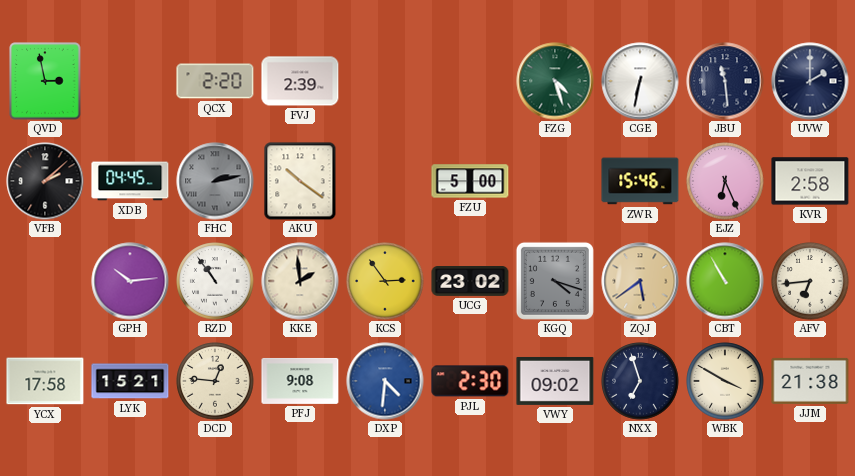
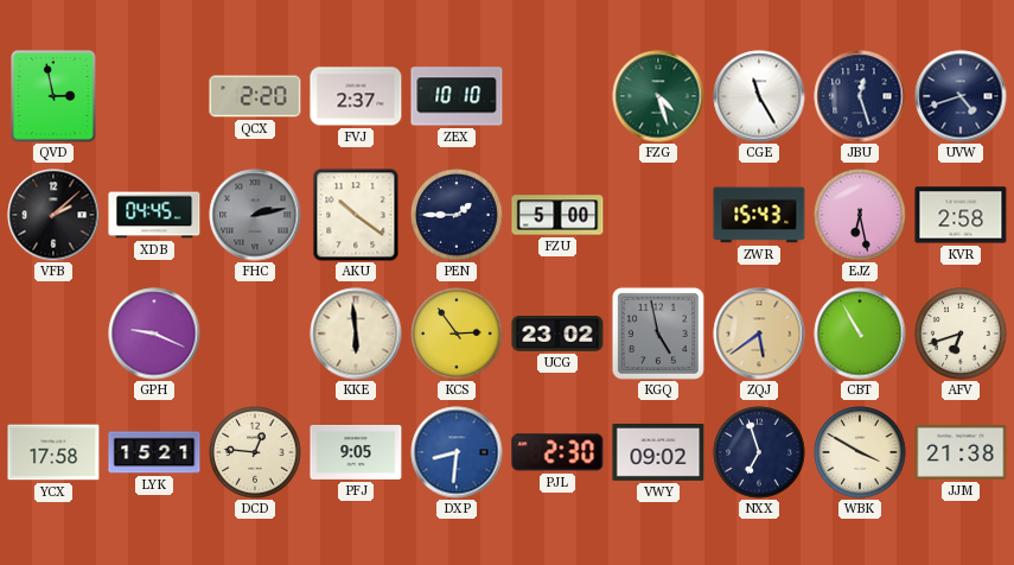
FVJ: 2:39 -> 2:37 (356, 96)
ZEX: none -> 10:10 (457, 96)
CGE: 6:32 -> 11:25 (759, 96)
JBU: 11:29 -> 12:27 (860, 96)
UVW: 2:00 -> 4:42 (961, 96)
PEN: none -> 1:45 (457, 215)
ZWR: 15:46 -> 15:43 (759, 215)
EJZ: 6:26 -> 6:28 (860, 215)
GPH: 10:14 -> 9:19 (154, 334)
RZD: 10:54 -> none (215, 281)
KKE: 1:59 -> 5:59 (356, 334)
KGQ: 4:18 -> 4:58 (658, 334)
AFV: 6:44 -> 6:42 (961, 334)
PFJ: 9:08 -> 9:05 (356, 452)
DXP: 4:31 -> 8:31 (457, 452)
